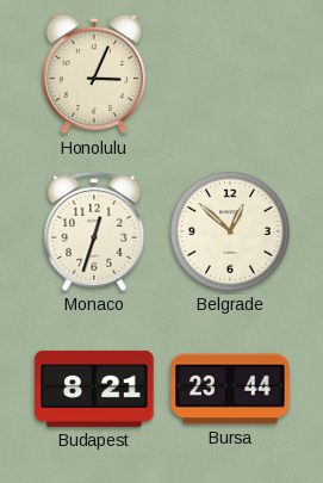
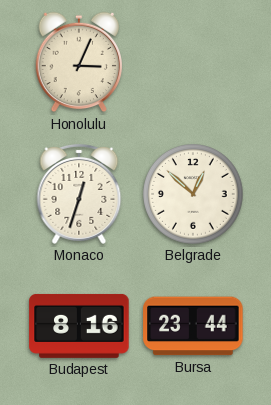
Budapest: 8:21 -> 8:16 (79, 326)
